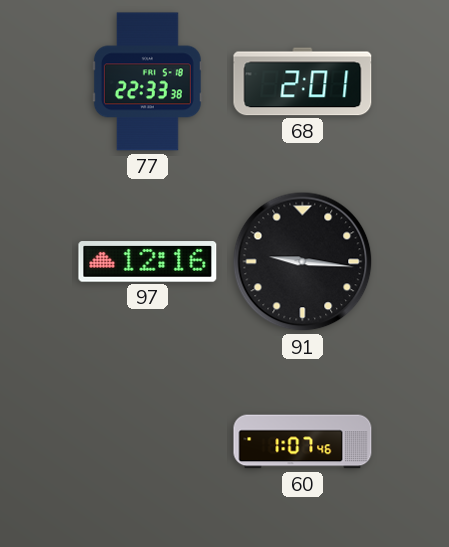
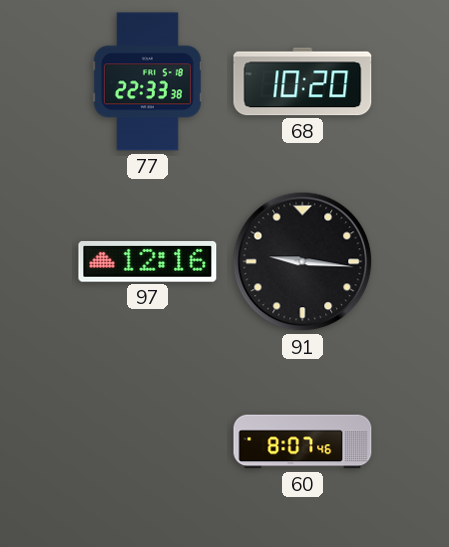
68: 2:01 -> 10:20 (303, 82)
60: 1:07 -> 8:07 (303, 442)
